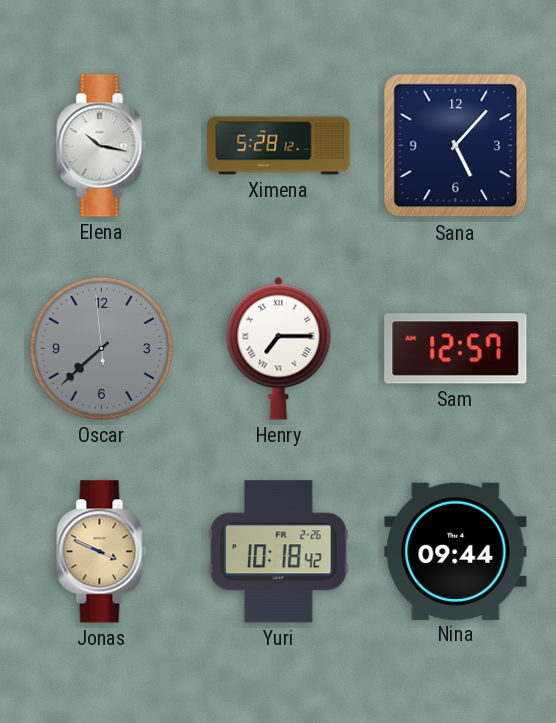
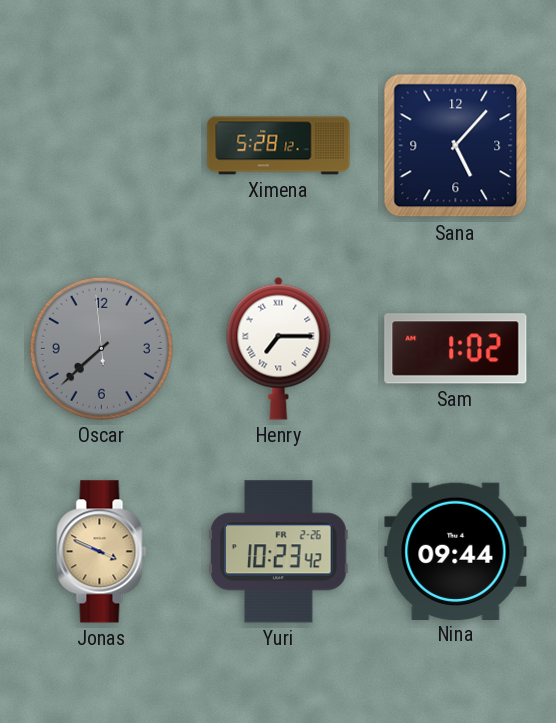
Elena: 10:17 -> none (102, 146)
Sam: 12:57 -> 1:02 (456, 349)
Yuri: 10:18 -> 10:23 (279, 552)
